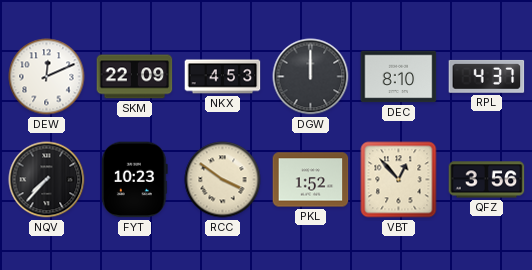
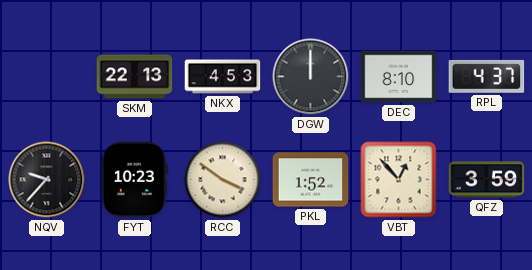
DEW: 12:11 -> none (47, 77)
SKM: 22:09 -> 22:13 (135, 77)
NQV: 7:37 -> 9:37 (47, 180)
QFZ: 3:56 -> 3:59 (487, 180)
